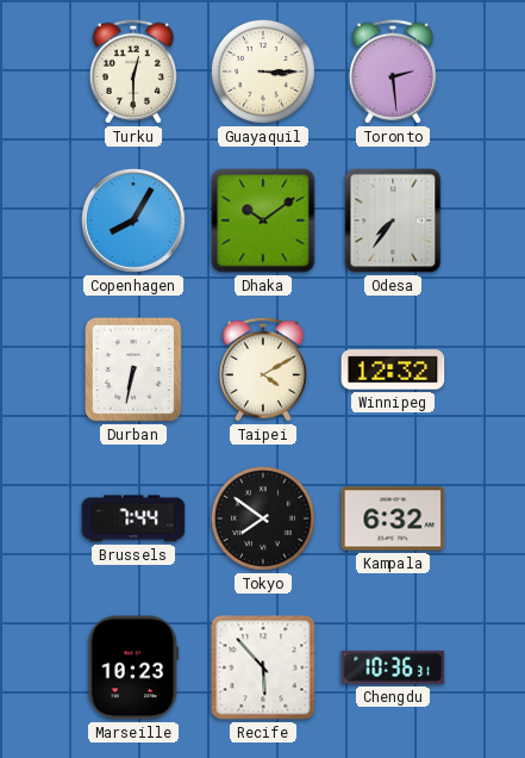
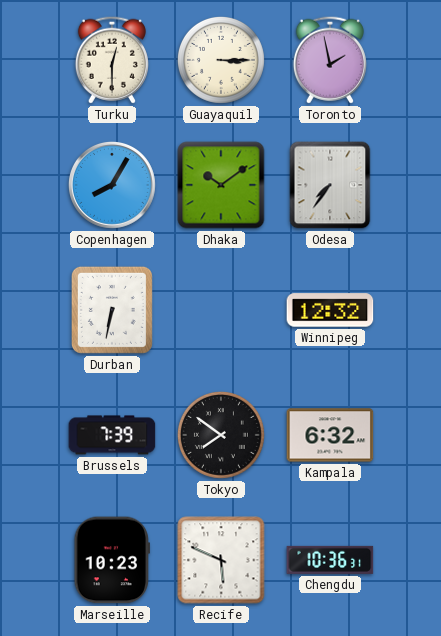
Toronto: 2:29 -> 1:58 (330, 60)
Taipei: 4:10 -> none (263, 369)
Brussels: 7:44 -> 7:39 (112, 435)
Recife: 5:53 -> 5:49 (221, 560)
